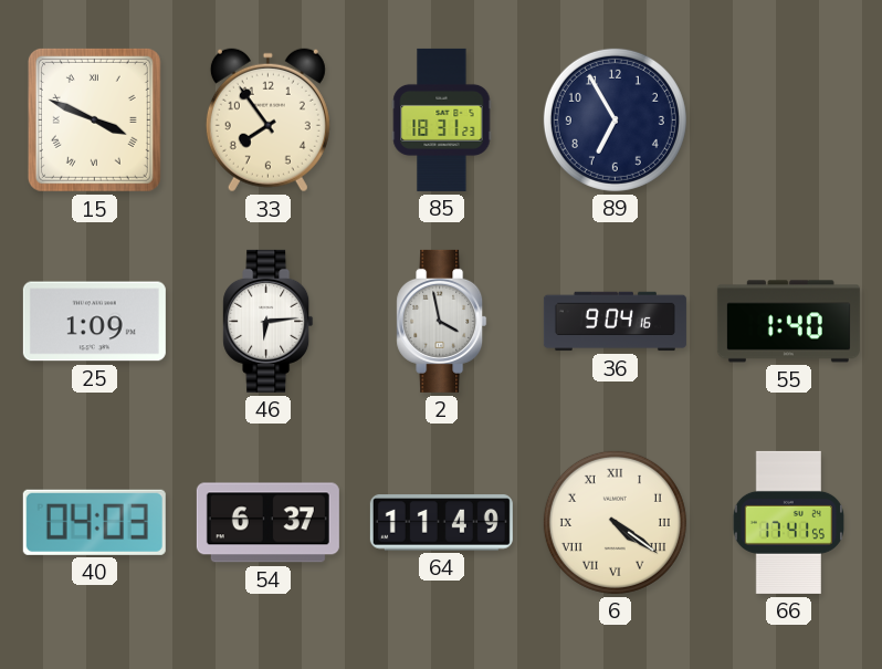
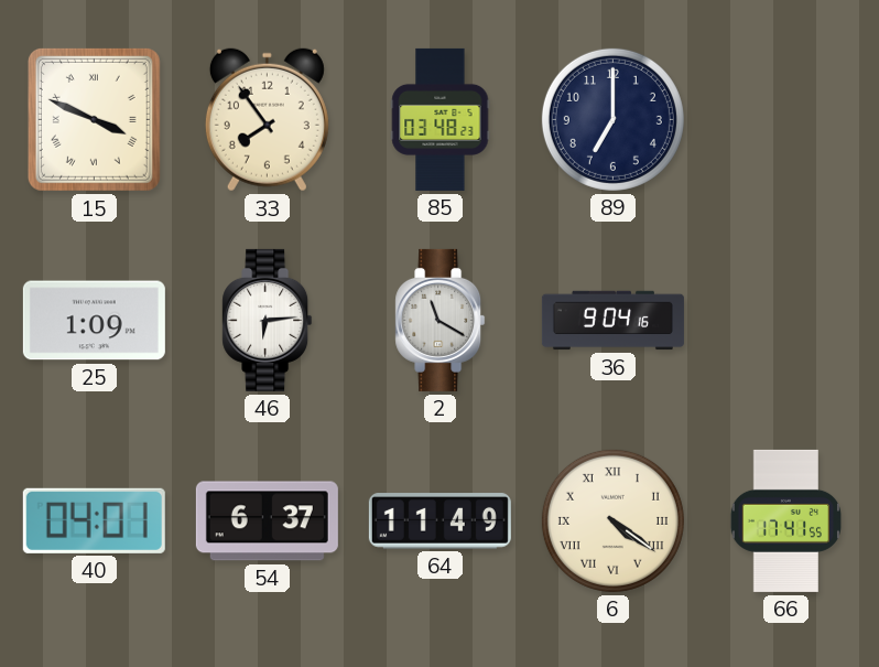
85: 18:31 -> 03:48 (441, 119)
89: 6:55 -> 7:00 (612, 119)
2: 3:58 -> 11:20 (441, 320)
55: 1:40 -> none (788, 322)
40: 04:03 -> 04:01 (94, 520)
